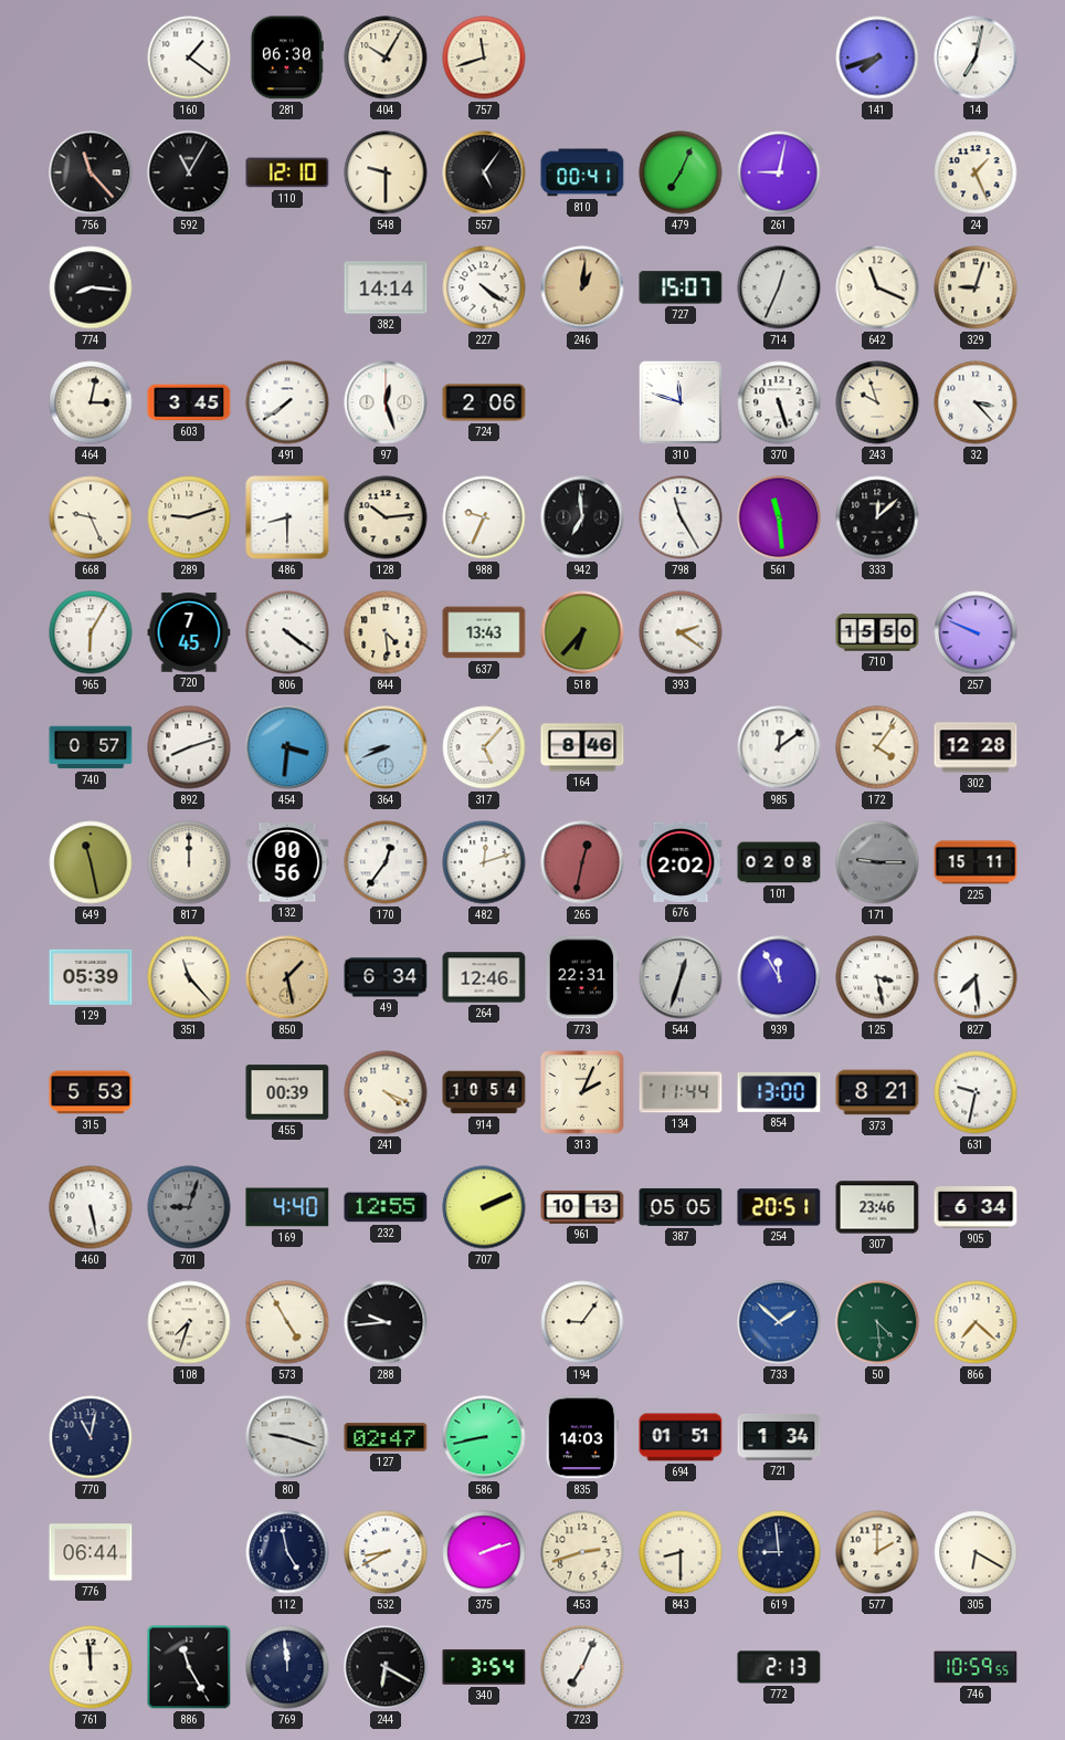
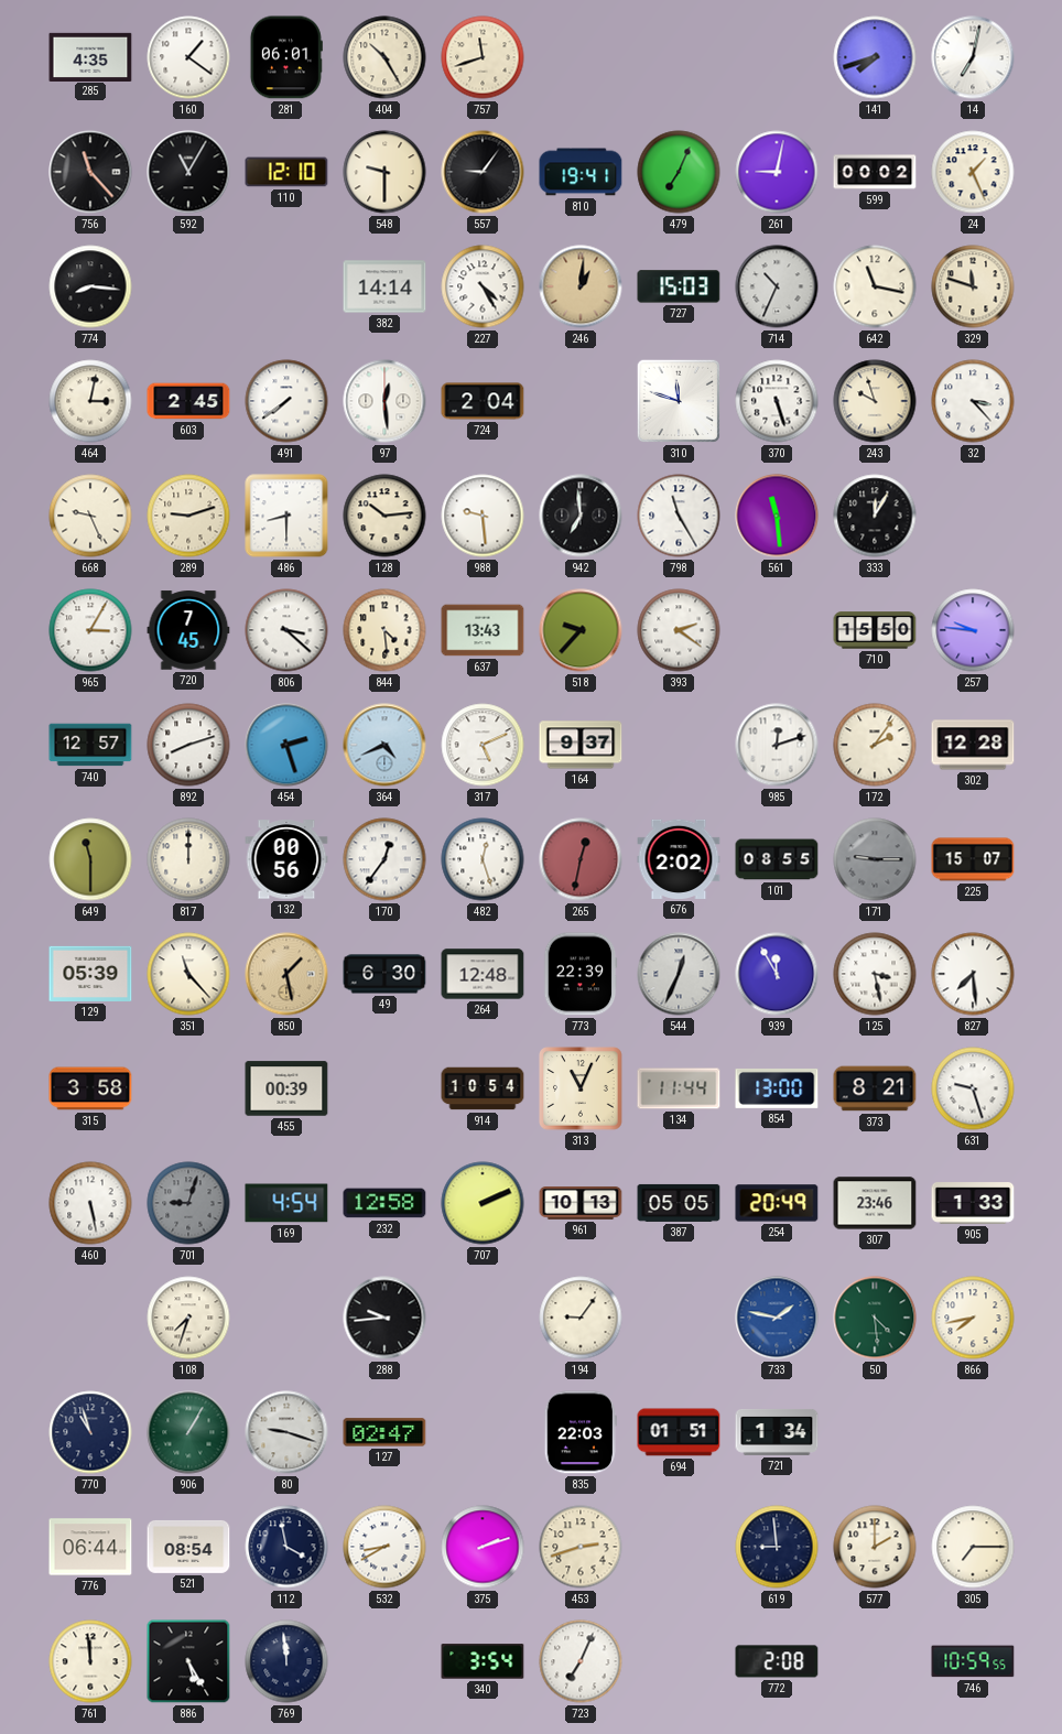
285: none -> 4:35 (90, 56)
281: 06:30 -> 06:01 (286, 57)
404: 10:05 -> 10:25 (384, 57)
557: 5:06 -> 9:06 (483, 172)
810: 00:41 -> 19:41 (581, 172)
599: none -> 00:02 (875, 172)
227: 4:21 -> 4:25 (483, 286)
727: 15:07 -> 15:03 (679, 286)
714: 12:34 -> 10:34 (777, 286)
642: 11:19 -> 11:17 (875, 286)
329: 9:03 -> 11:48 (973, 286)
603: 3:45 -> 2:45 (188, 401)
97: 12:27 -> 12:29 (384, 401)
724: 2:06 -> 2:04 (483, 401)
988: 9:34 -> 9:29 (483, 516)
333: 12:08 -> 12:05 (875, 516)
965: 6:05 -> 3:05 (90, 630)
806: 4:21 -> 3:22 (286, 630)
518: 6:37 -> 9:37 (581, 630)
257: 9:49 -> 9:46 (973, 630)
740: 0:57 -> 12:57 (90, 745)
454: 3:31 -> 2:27 (286, 745)
364: 8:41 -> 4:41 (384, 745)
317: 5:07 -> 5:11 (483, 745)
164: 8:46 -> 9:37 (581, 745)
985: 12:09 -> 12:12 (777, 745)
172: 4:06 -> 2:06 (875, 745)
649: 11:28 -> 11:30 (90, 859)
482: 12:12 -> 12:27 (483, 859)
101: 02:08 -> 08:55 (777, 859)
225: 15:11 -> 15:07 (973, 859)
49: 6:34 -> 6:30 (384, 974)
264: 12:46 -> 12:48 (483, 974)
773: 22:31 -> 22:39 (581, 974)
544: 12:33 -> 12:34 (679, 974)
315: 5:53 -> 3:58 (90, 1088)
241: 4:19 -> none (386, 1092)
313: 2:04 -> 11:04 (581, 1088)
631: 9:32 -> 9:27 (973, 1088)
169: 4:40 -> 4:54 (286, 1203)
232: 12:55 -> 12:58 (384, 1203)
254: 20:51 -> 20:49 (777, 1203)
905: 6:34 -> 1:33 (973, 1204)
573: 4:55 -> none (287, 1322)
733: 1:52 -> 1:47 (777, 1318)
866: 7:22 -> 7:43 (973, 1318)
770: 11:02 -> 10:57 (90, 1432)
906: none -> 1:05 (188, 1432)
586: 8:43 -> none (484, 1437)
835: 14:03 -> 22:03 (581, 1432)
521: none -> 08:54 (188, 1547)
112: 4:58 -> 3:58 (286, 1547)
843: 8:30 -> none (681, 1552)
305: 6:20 -> 7:15 (973, 1547)
886: 11:25 -> 5:25 (188, 1661)
244: 6:20 -> none (386, 1667)
772: 2:13 -> 2:08 (777, 1661)
